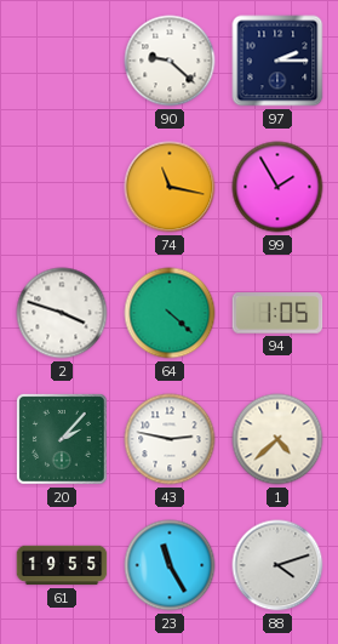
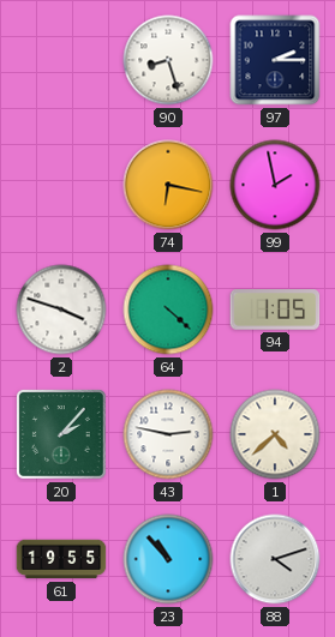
90: 9:22 -> 8:27 (168, 60)
74: 11:17 -> 6:17 (168, 185)
99: 1:55 -> 1:58 (275, 185)
23: 11:25 -> 10:53 (168, 559)
